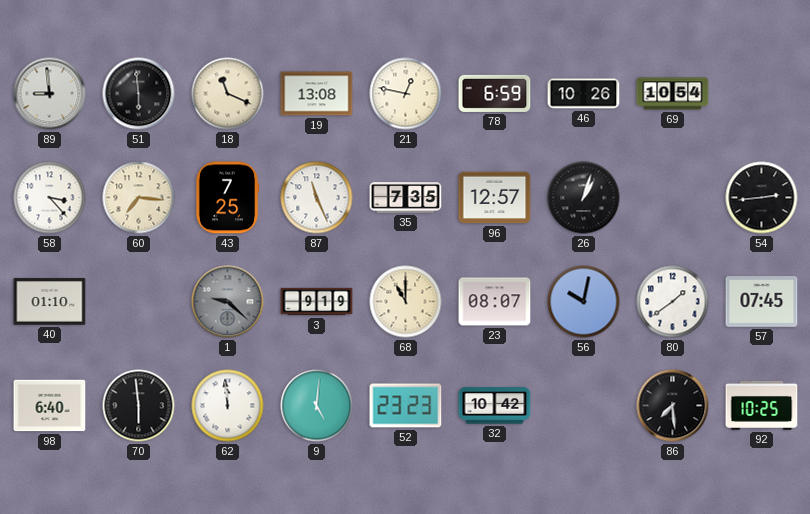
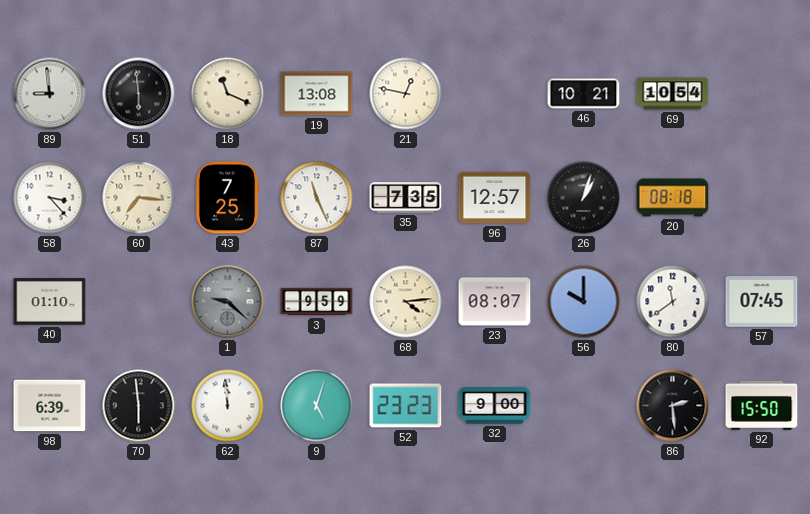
78: 6:59 -> none (495, 93)
46: 10:26 -> 10:21 (584, 94)
20: none -> 08:18 (673, 198)
54: 2:44 -> none (762, 198)
3: 9:19 -> 9:59 (317, 302)
68: 11:00 -> 4:14 (406, 302)
56: 10:02 -> 10:00 (584, 302)
80: 1:39 -> 11:39 (673, 302)
98: 6:40 -> 6:39 (50, 406)
9: 5:01 -> 5:03 (317, 406)
32: 10:42 -> 9:00 (495, 406)
86: 7:29 -> 2:29 (673, 406)
92: 10:25 -> 15:50 (762, 405)
